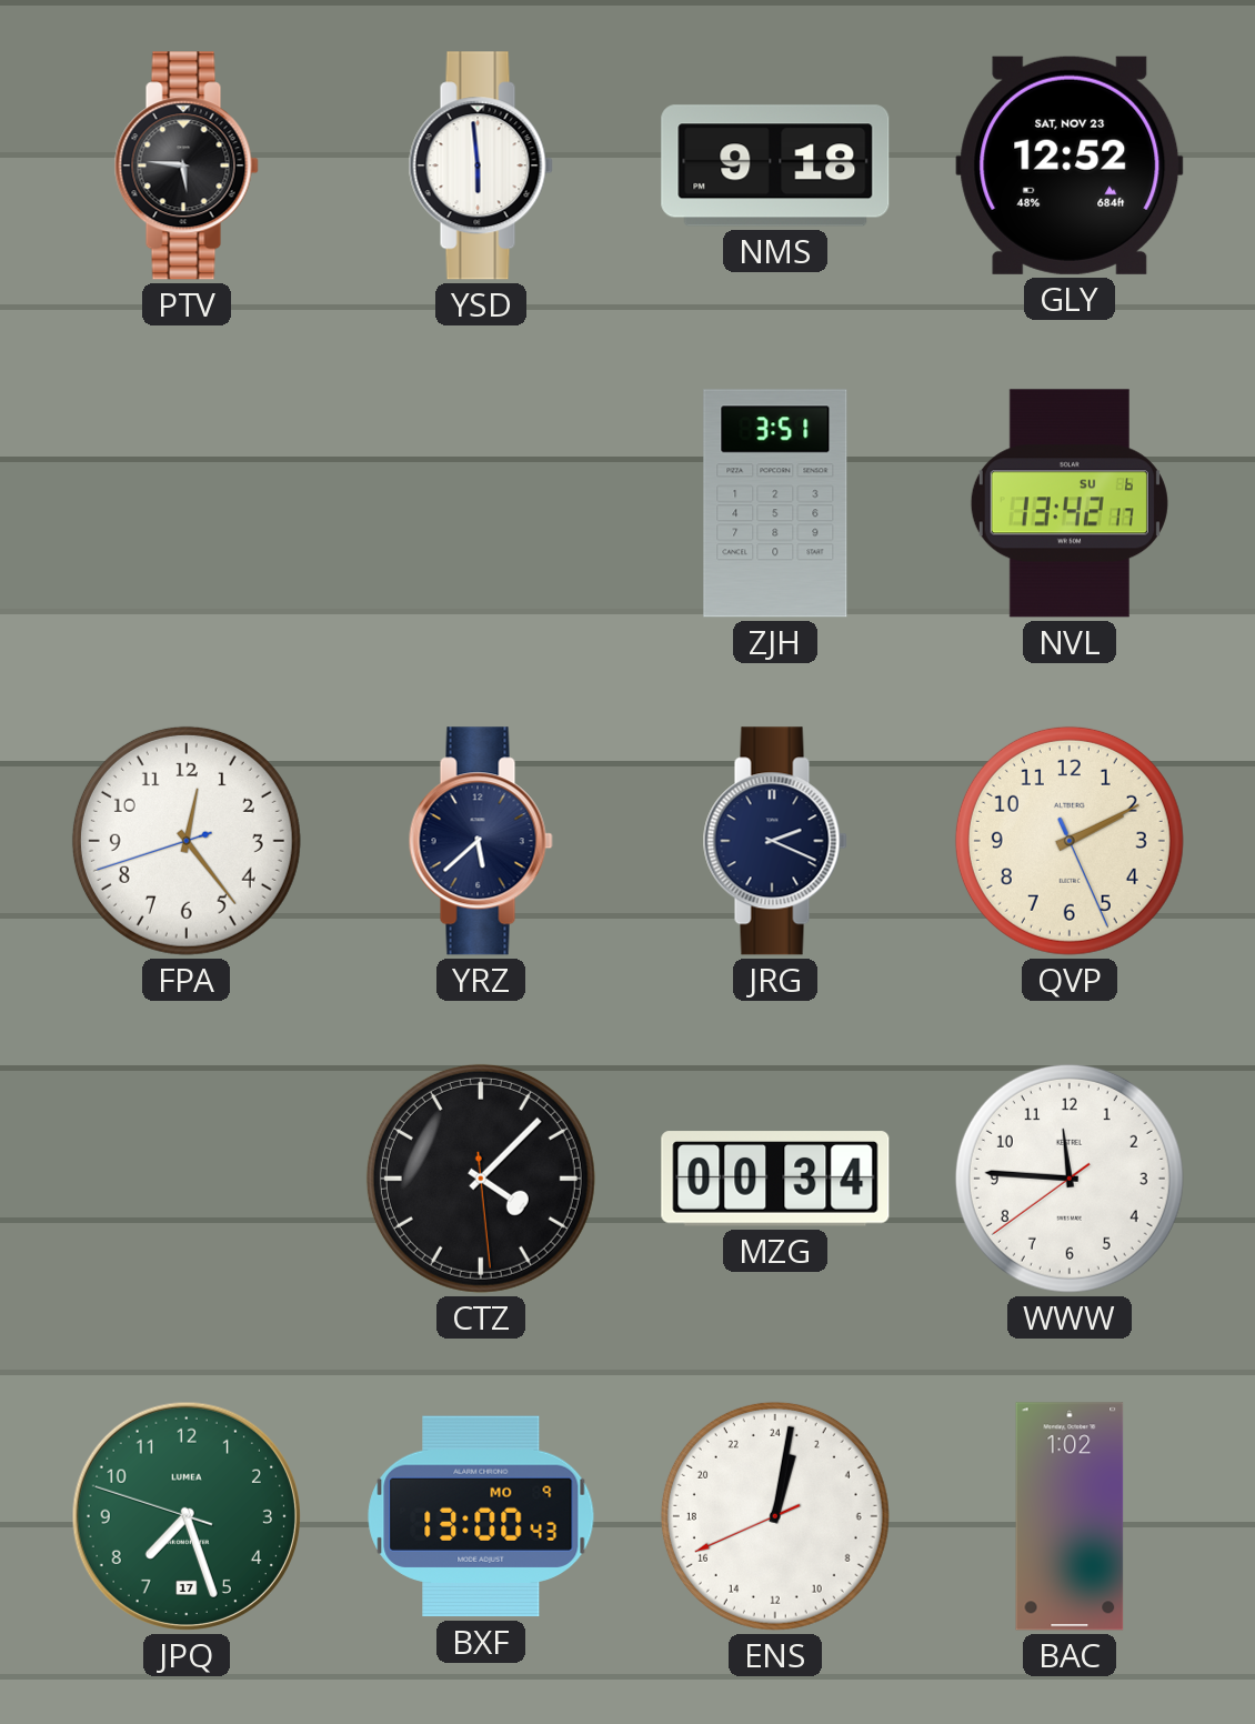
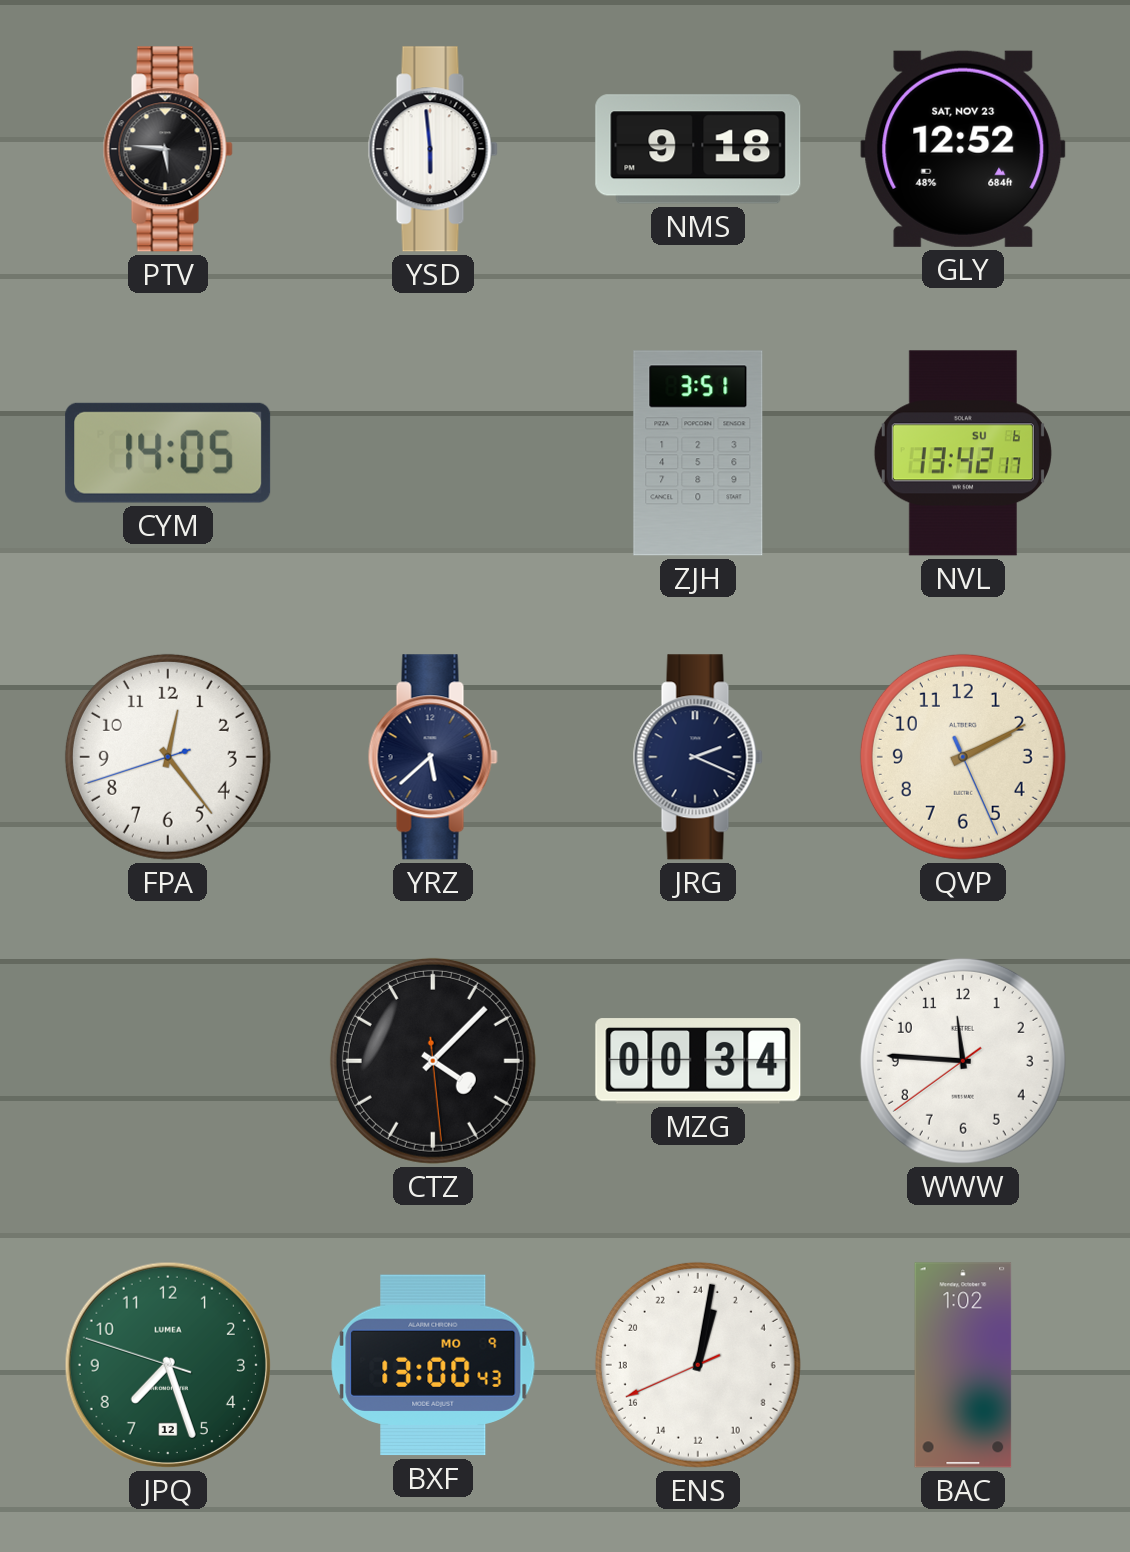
CYM: none -> 14:05 (168, 453)
JPQ date: 17 -> 12 (168, 1365)
